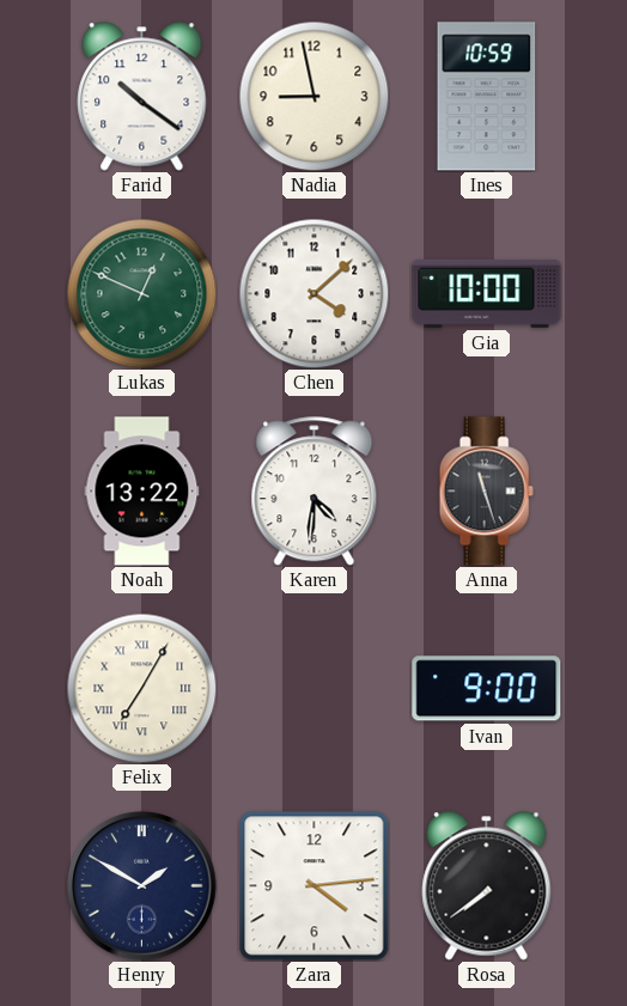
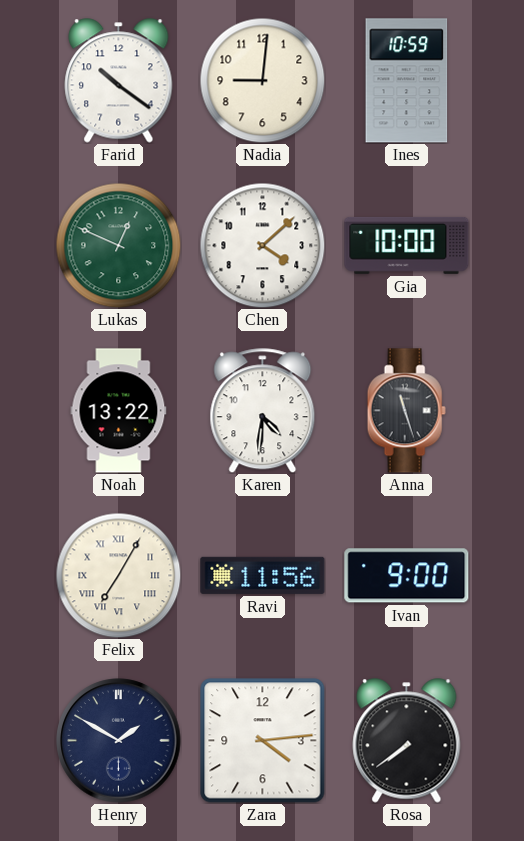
Nadia: 8:58 -> 9:01 (262, 80)
Ravi: none -> 11:56 (263, 575)
